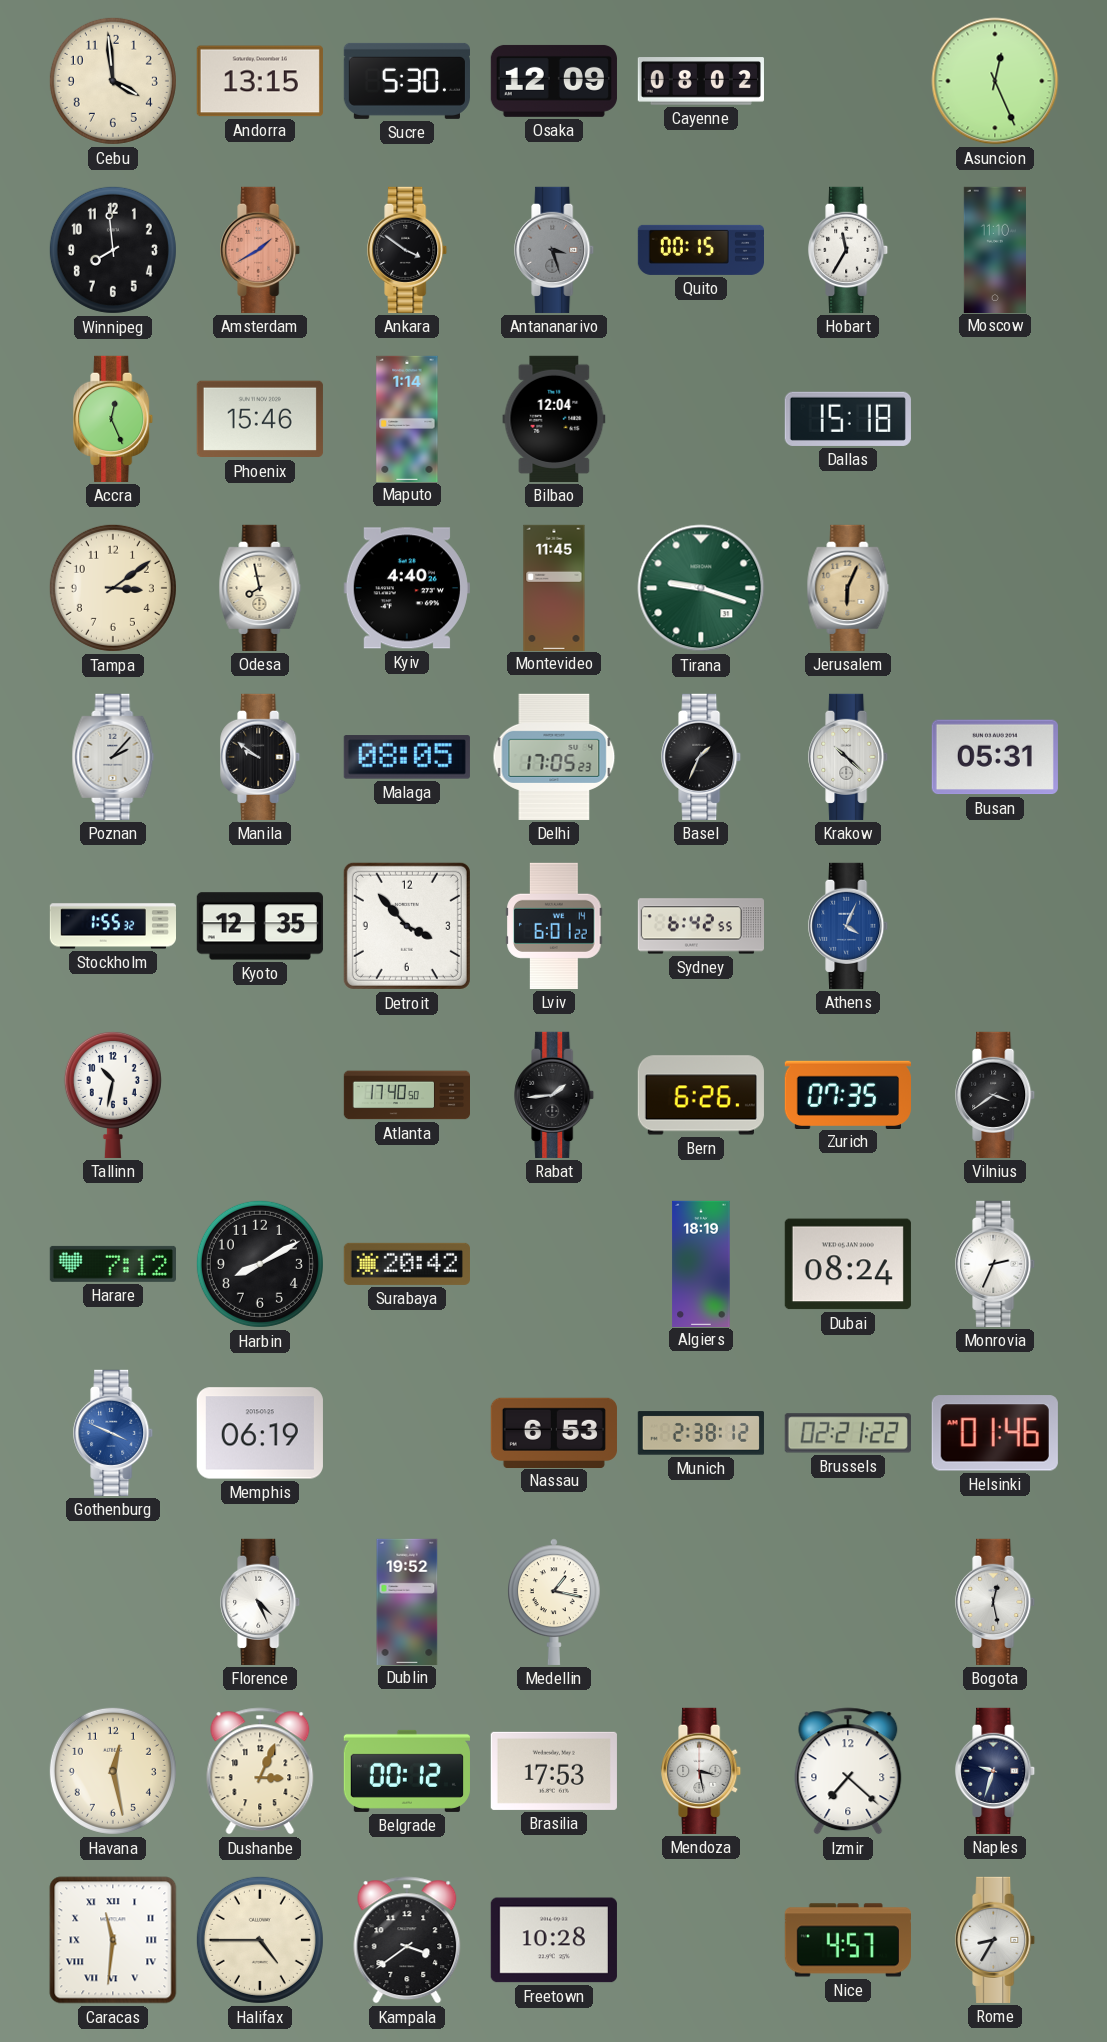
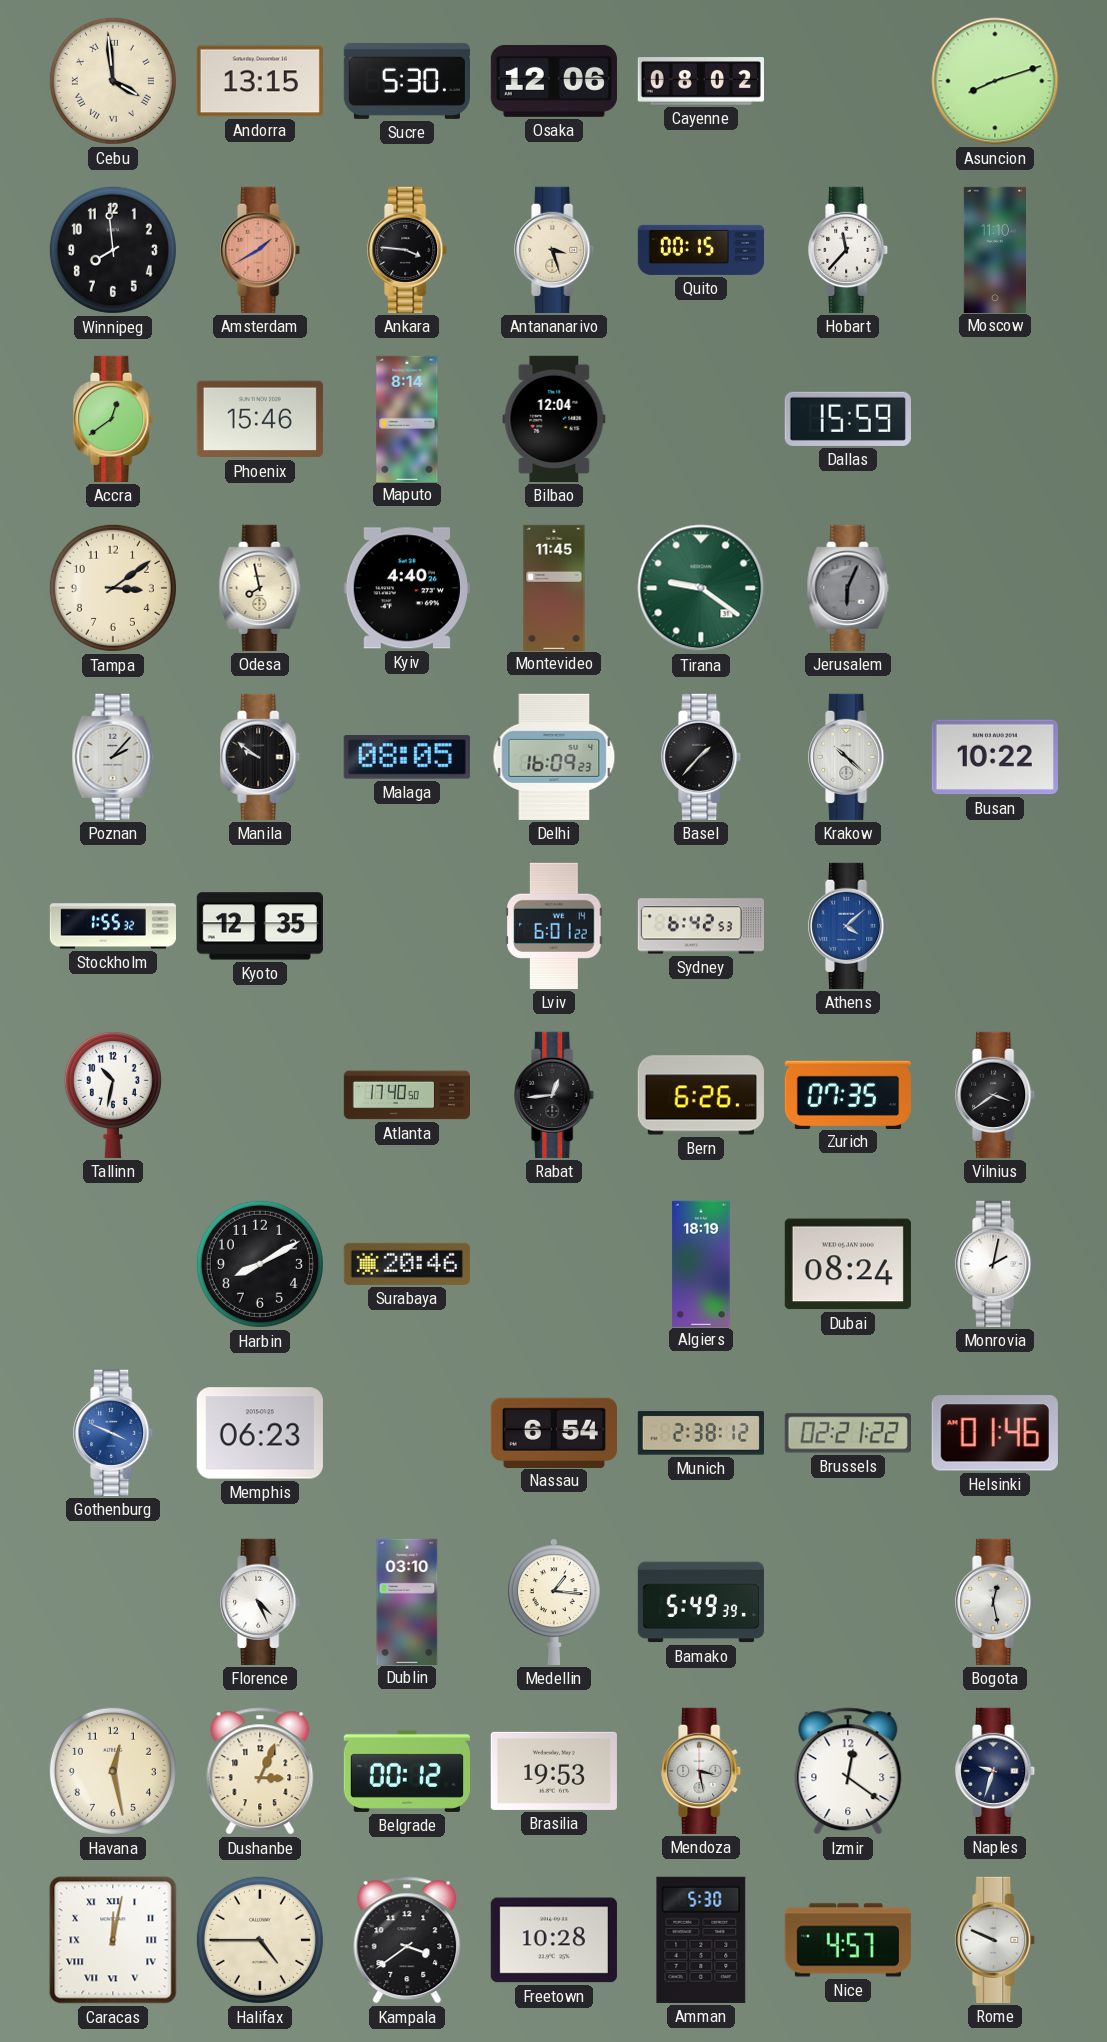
Cebu numerals: Arabic -> Roman (113, 81)
Osaka: 12:09 -> 12:06 (554, 81)
Asuncion: 12:26 -> 8:12 (995, 81)
Ankara: 3:51 -> 3:46 (408, 250)
Antananarivo dial: grey -> cream (555, 250)
Hobart: 11:35 -> 11:37 (849, 250)
Accra: 12:26 -> 12:39 (114, 419)
Maputo: 1:14 -> 8:14 (407, 418)
Dallas: 15:18 -> 15:59 (848, 419)
Tirana: 9:18 -> 9:21 (701, 588)
Jerusalem dial: champagne -> grey (848, 588)
Delhi: 17:05 -> 16:09 (554, 757)
Basel: 1:34 -> 1:37 (702, 757)
Busan: 05:31 -> 10:22 (995, 757)
Detroit: 3:53 -> none (407, 926)
Sydney: 6:42:55 -> 6:42:53 (700, 926)
Athens: 4:04 -> 4:08 (849, 926)
Rabat: 1:44 -> 12:44 (555, 1095)
Harare: 7:12 -> none (113, 1264)
Surabaya: 20:42 -> 20:46 (407, 1264)
Monrovia: 2:34 -> 2:02 (996, 1264)
Memphis: 06:19 -> 06:23 (260, 1433)
Nassau: 6:53 -> 6:54 (554, 1432)
Dublin: 19:52 -> 03:10 (407, 1601)
Medellin: 1:17 -> 1:16 (555, 1602)
Bamako: none -> 5:49 (701, 1602)
Brasilia: 17:53 -> 19:53 (554, 1771)
Izmir: 7:22 -> 12:21 (848, 1771)
Caracas: 11:31 -> 12:02 (113, 1940)
Amman: none -> 5:30 (701, 1940)
Rome: 8:35 -> 9:49 (996, 1940)
